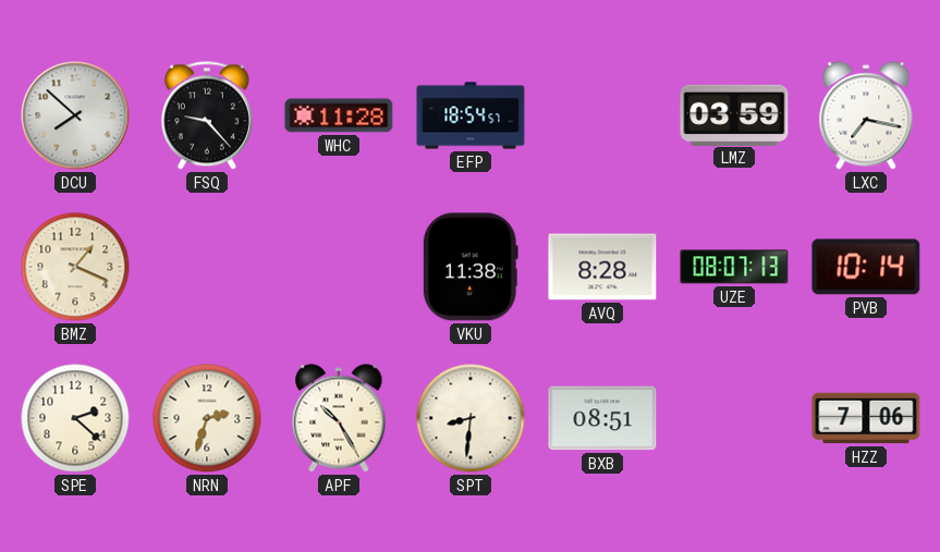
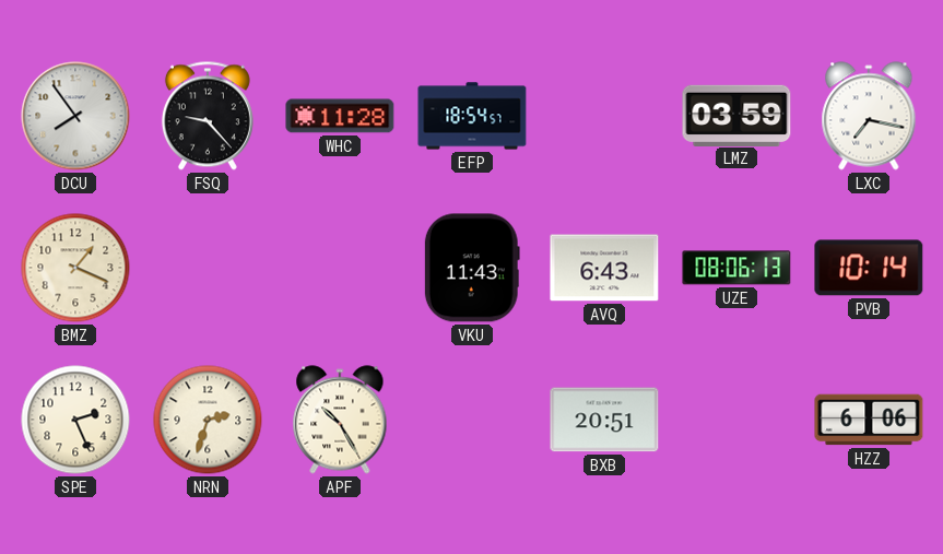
DCU: 7:52 -> 7:54 (75, 116)
VKU: 11:38 -> 11:43 (472, 268)
AVQ: 8:28 -> 6:43 (604, 268)
UZE: 08:07 -> 08:06 (736, 268)
SPE: 2:22 -> 2:26 (75, 420)
SPT: 8:31 -> none (471, 418)
BXB: 08:51 -> 20:51 (604, 420)
HZZ: 7:06 -> 6:06 (869, 420)
